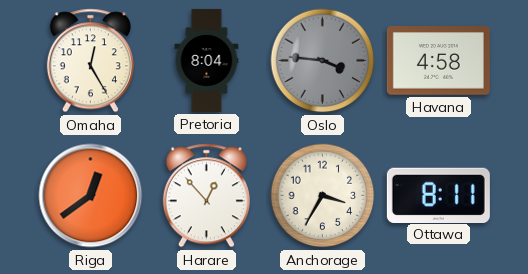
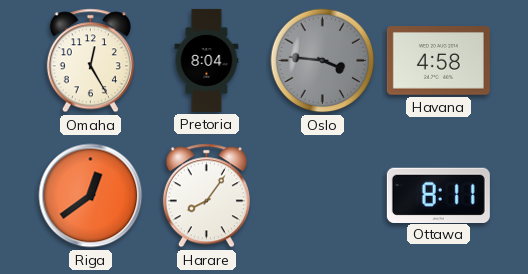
Harare: 12:53 -> 8:06 (206, 196)
Anchorage: 3:35 -> none (323, 196)
